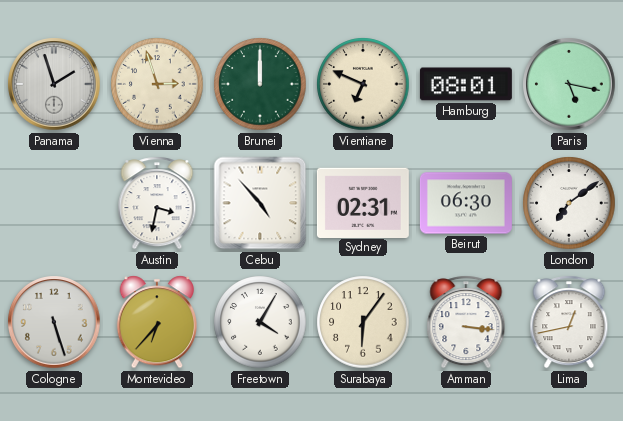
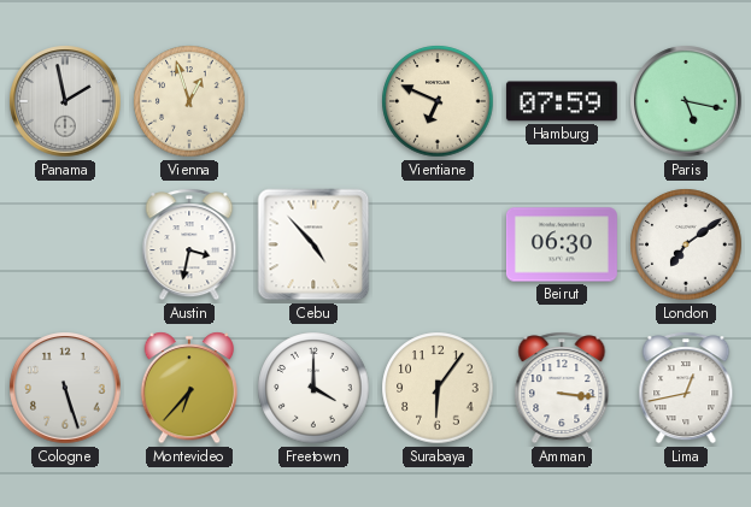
Panama: 1:57 -> 1:58 (65, 101)
Vienna: 2:57 -> 12:57 (189, 101)
Brunei: 12:00 -> none (260, 84)
Hamburg: 08:01 -> 07:59 (562, 101)
Sydney: 02:31 -> none (363, 202)
Freetown: 4:05 -> 4:00 (313, 388)
